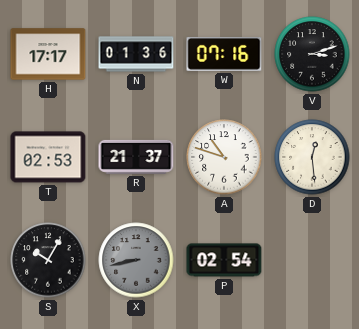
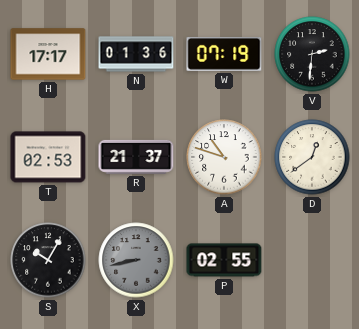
W: 07:16 -> 07:19 (224, 54)
V: 3:12 -> 2:31 (312, 54)
D: 12:29 -> 12:39 (312, 157)
P: 02:54 -> 02:55 (224, 260)
